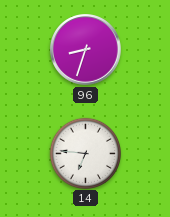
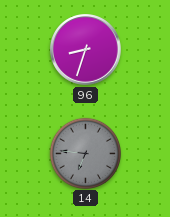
14 dial: white -> grey (85, 153)
